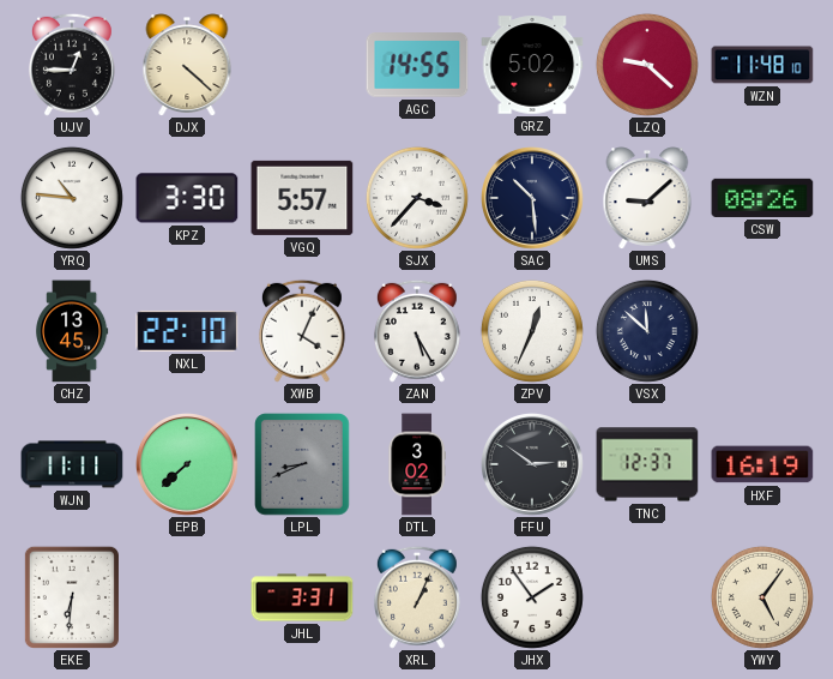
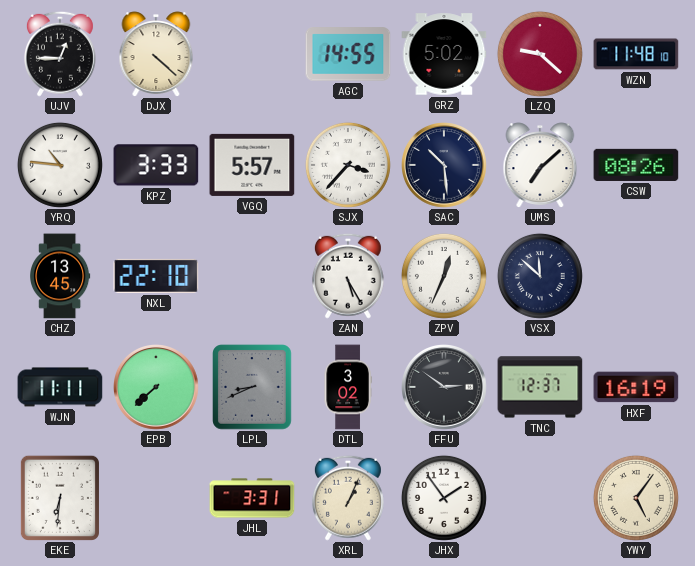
KPZ: 3:30 -> 3:33 (156, 165)
UMS: 9:08 -> 7:08 (540, 165)
XWB: 4:04 -> none (302, 331)
